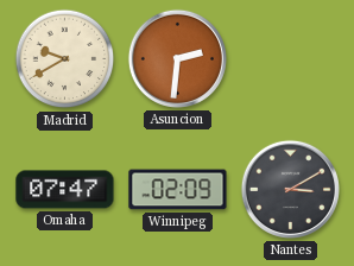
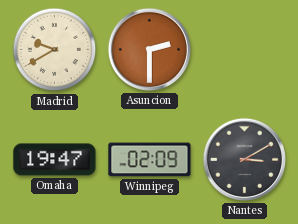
Asuncion: 2:31 -> 2:30 (149, 49)
Omaha: 07:47 -> 19:47 (55, 160)
